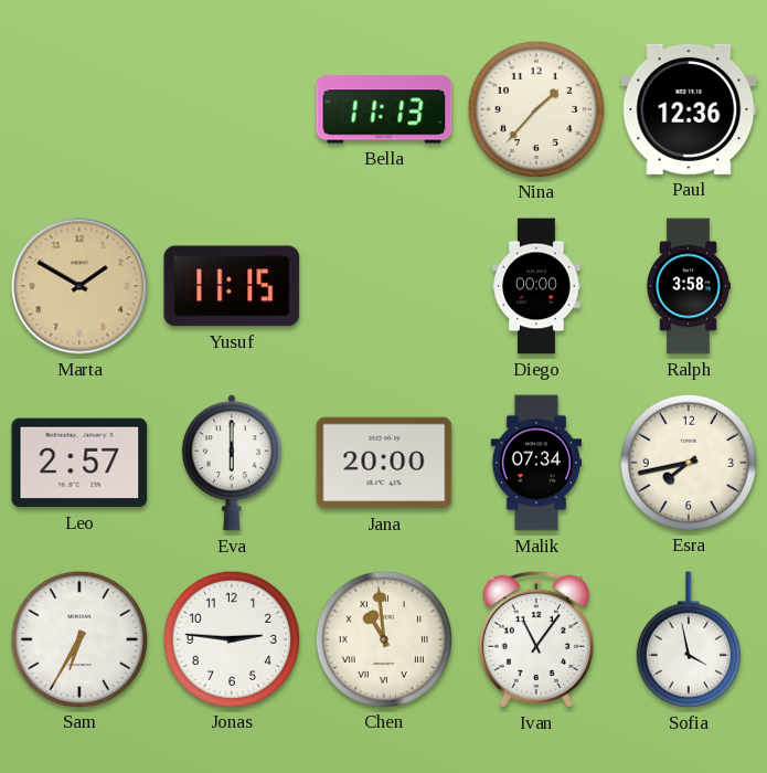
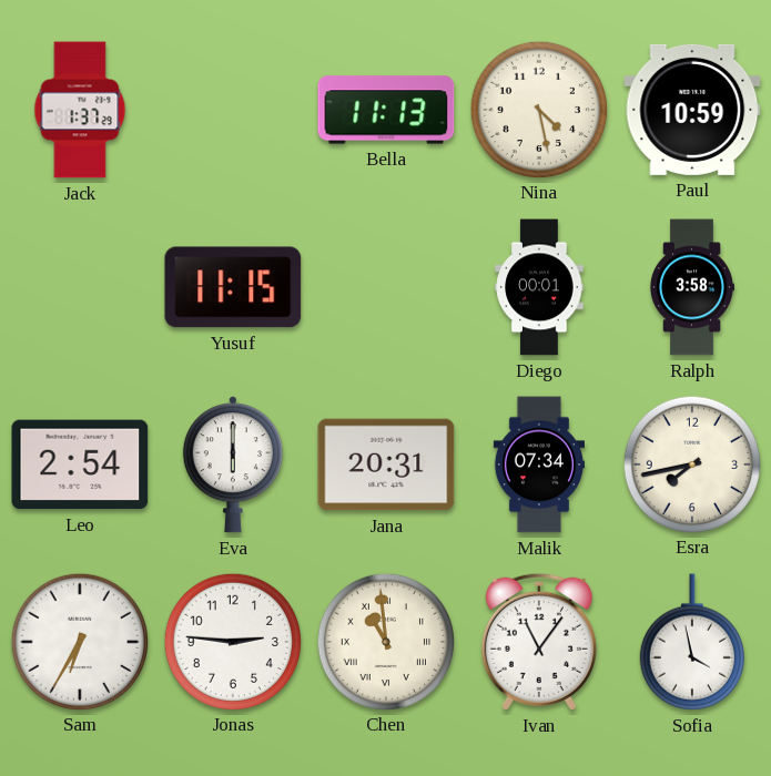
Jack: none -> 1:37 (80, 110)
Nina: 1:37 -> 4:28 (538, 109)
Paul: 12:36 -> 10:59 (692, 110)
Marta: 1:50 -> none (79, 286)
Diego: 00:00 -> 00:01 (539, 287)
Leo: 2:57 -> 2:54 (80, 464)
Jana: 20:00 -> 20:31 (386, 464)
